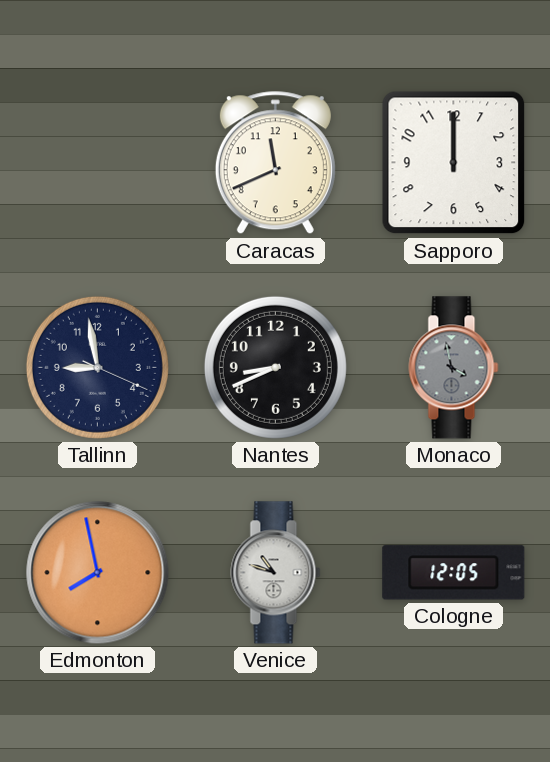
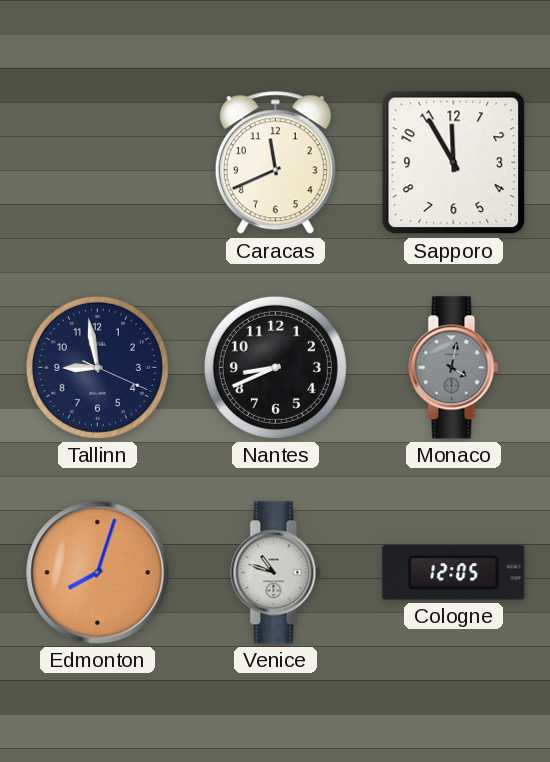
Sapporo: 12:00 -> 11:55 (454, 163)
Monaco: 3:58 -> 4:02 (454, 368)
Edmonton: 7:58 -> 8:03 (98, 573)
